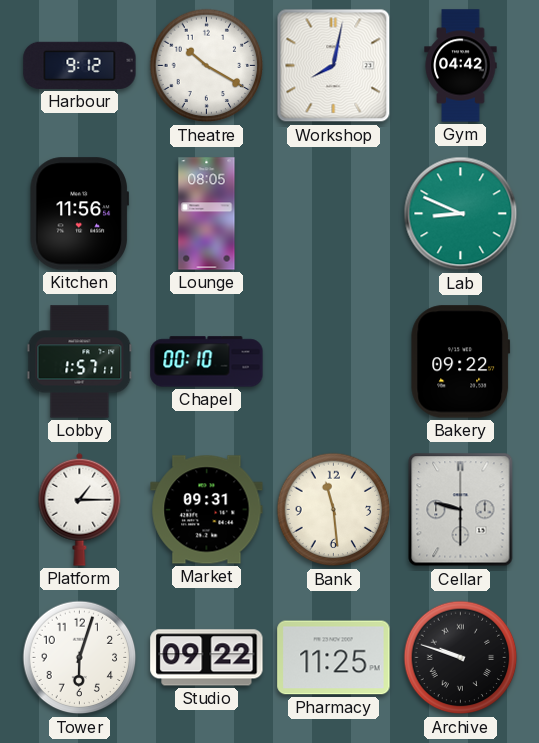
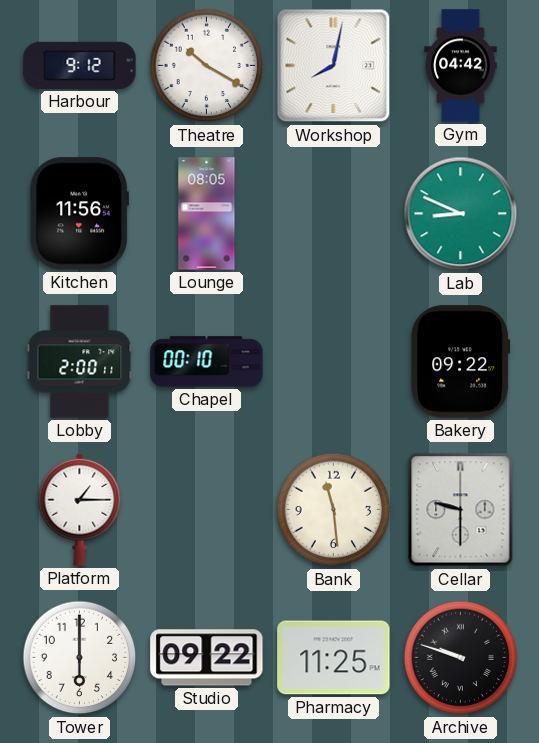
Lobby: 1:57 -> 2:00 (80, 362)
Market: 09:31 -> none (207, 510)
Tower: 6:03 -> 6:00 (80, 658)
